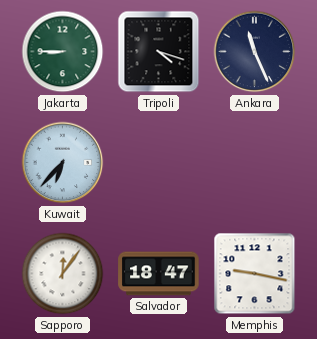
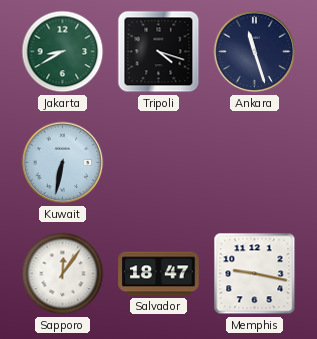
Jakarta: 8:45 -> 8:40 (63, 52)
Ankara: 11:26 -> 11:27 (255, 52)
Kuwait: 6:37 -> 6:32 (63, 163)
